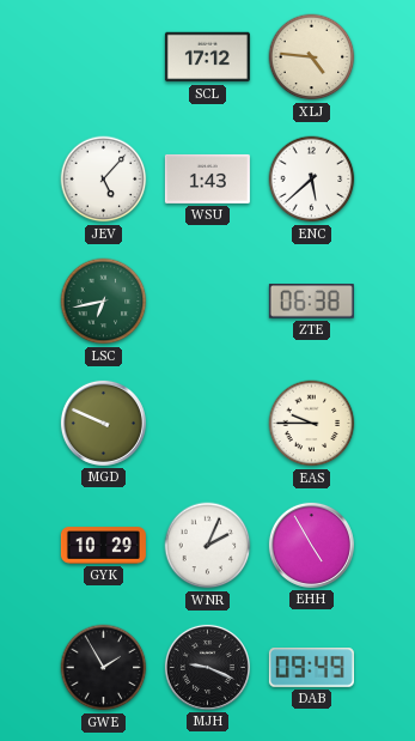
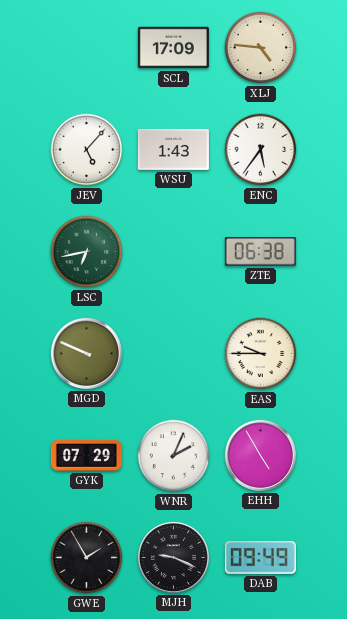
SCL: 17:12 -> 17:09 (173, 48)
ENC: 5:38 -> 5:36 (261, 150)
GYK: 10:29 -> 07:29 (86, 456)
